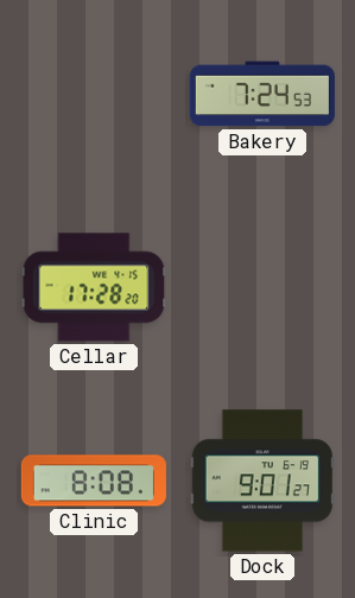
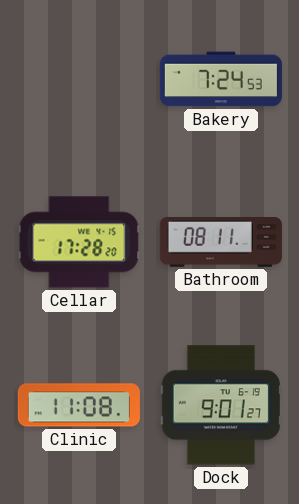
Bathroom: none -> 08:11 (221, 243)
Clinic: 8:08 -> 11:08 (79, 405)
